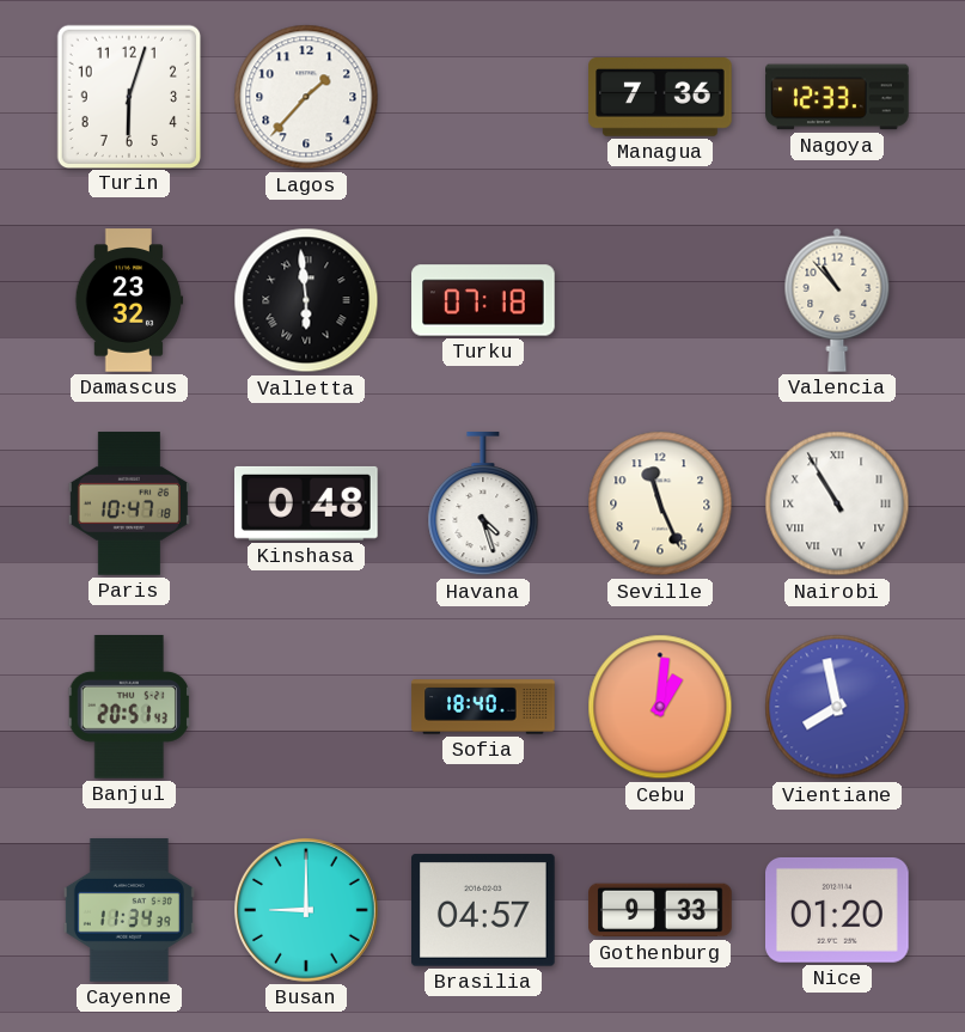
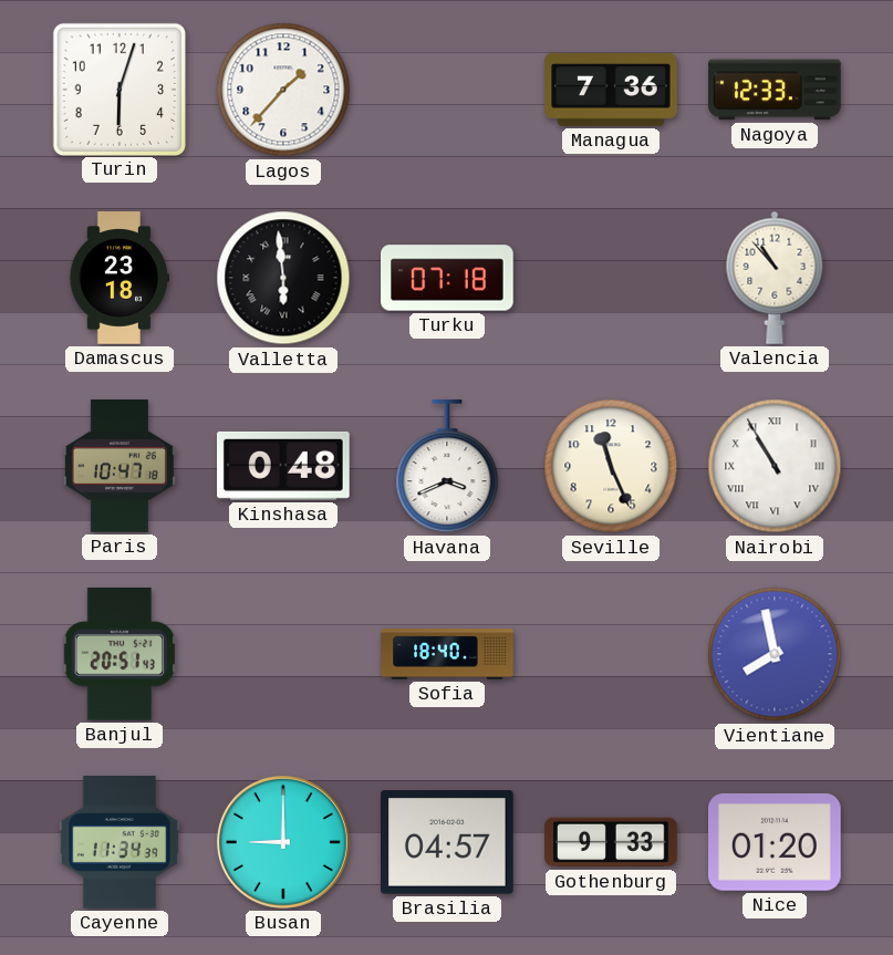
Damascus: 23:32 -> 23:18 (120, 278)
Havana: 4:27 -> 3:41 (447, 467)
Cebu: 1:01 -> none (660, 707)
